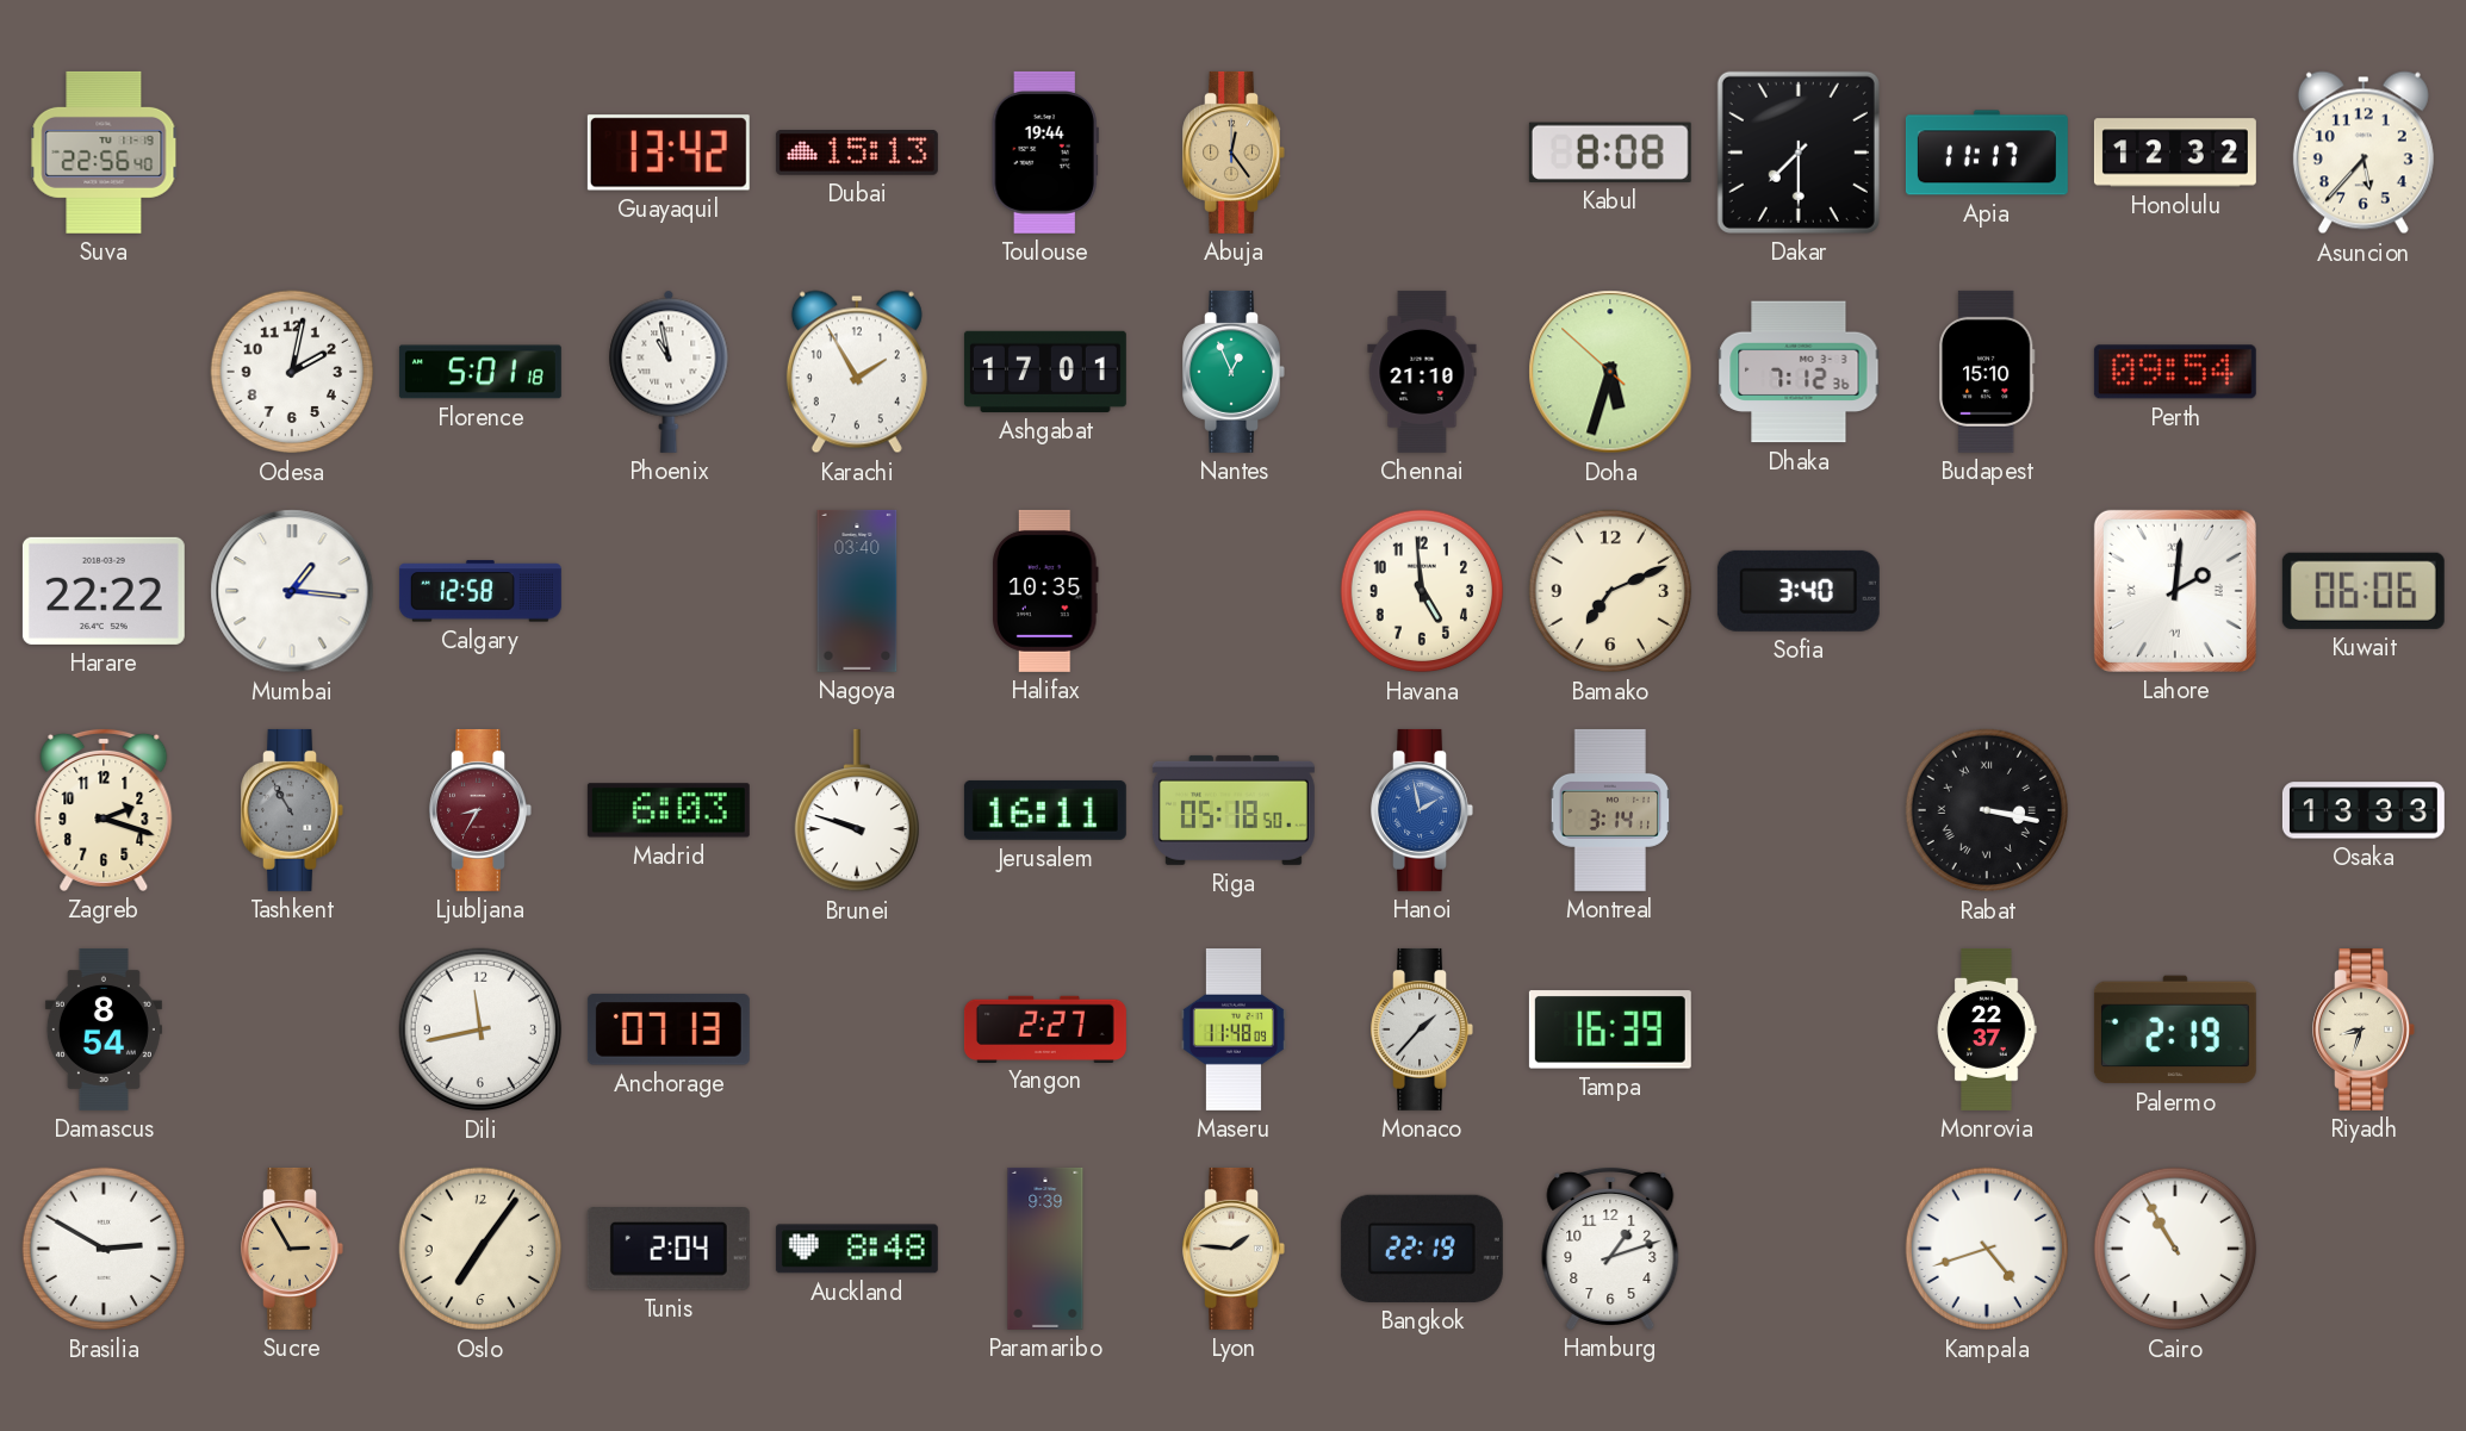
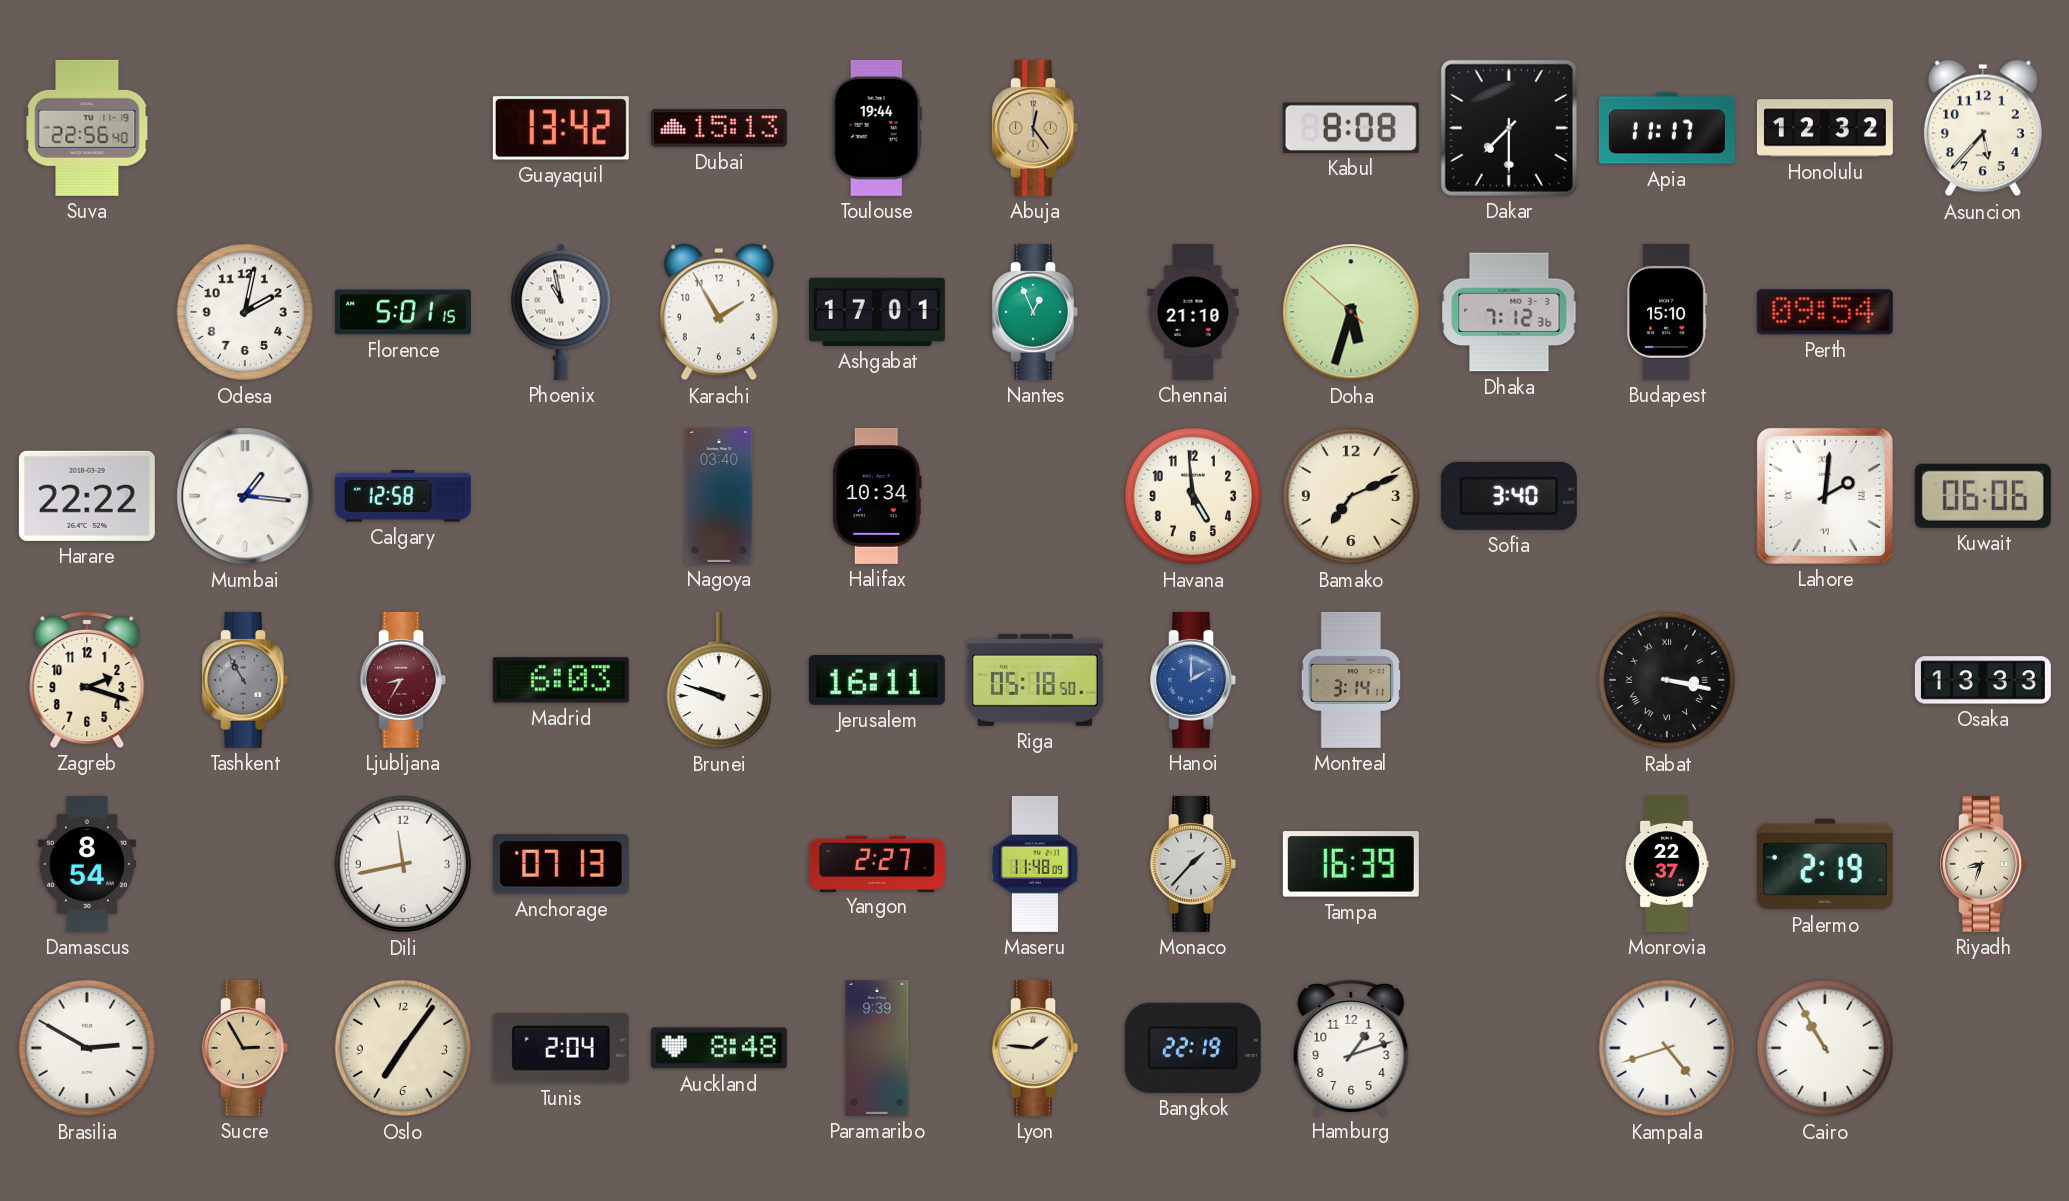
Florence: 5:01:18 -> 5:01:15 (403, 312)
Halifax: 10:35 -> 10:34 (878, 496)
Hanoi: 1:58 -> 2:00 (1193, 680)
